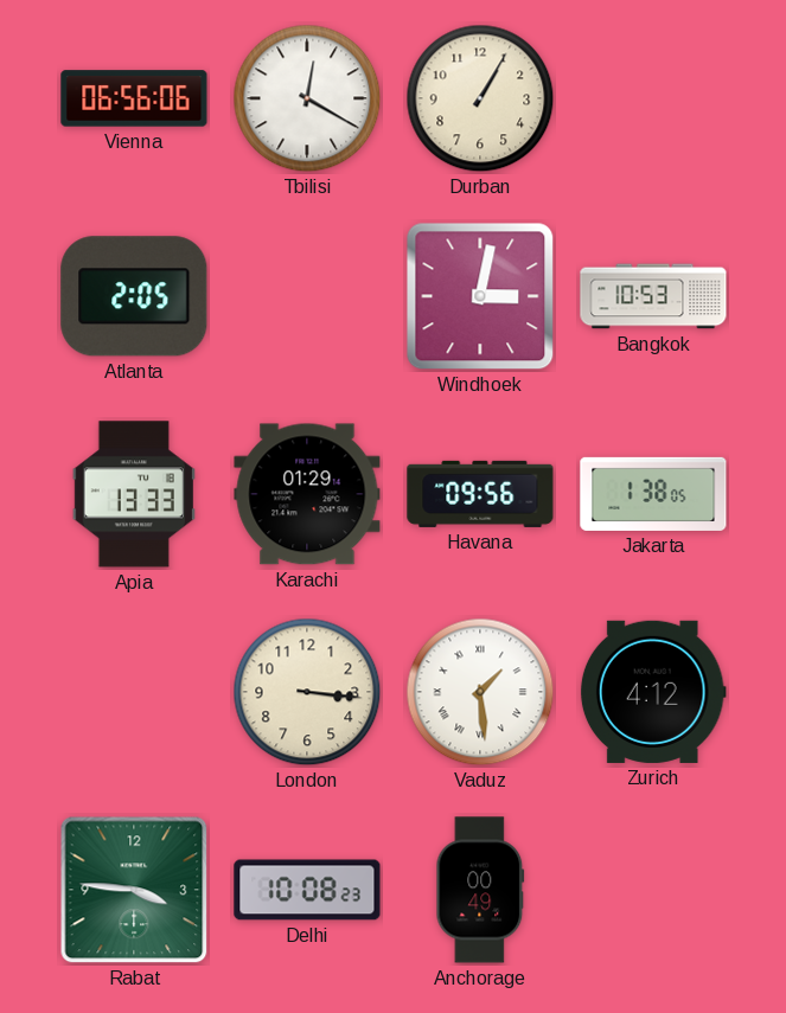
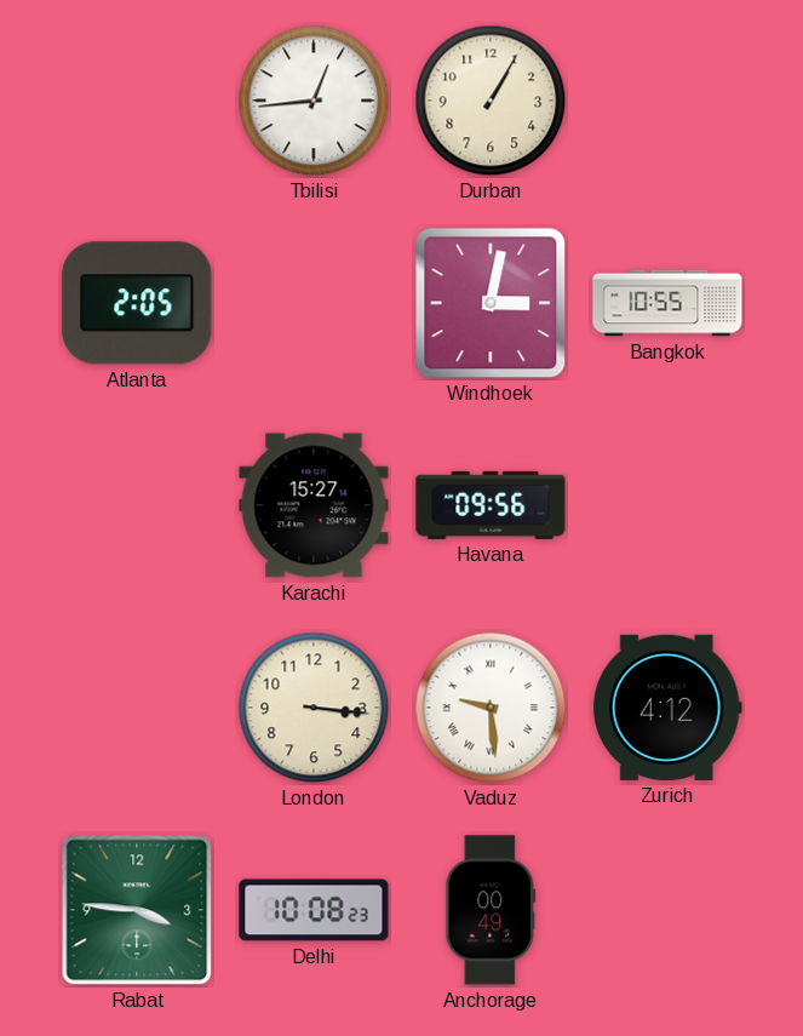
Vienna: 06:56 -> none (134, 98)
Tbilisi: 12:20 -> 12:44 (314, 101)
Bangkok: 10:53 -> 10:55 (667, 303)
Apia: 13:33 -> none (134, 494)
Karachi: 01:29 -> 15:27 (314, 505)
Jakarta: 1:38 -> none (653, 494)
Vaduz: 1:29 -> 9:29 (491, 708)
